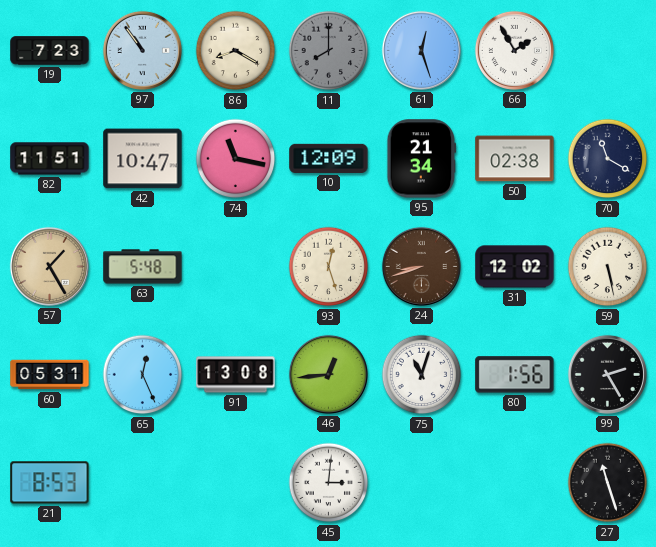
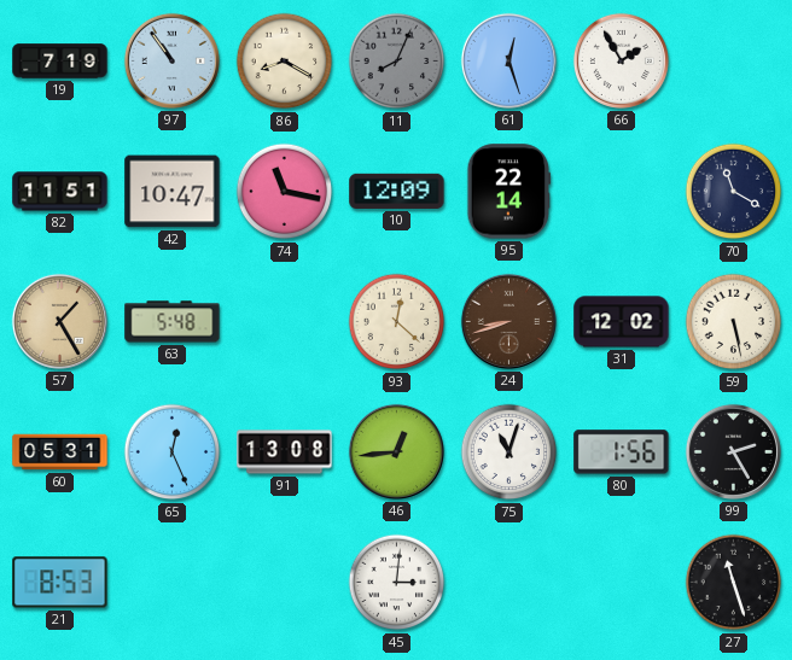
19: 7:23 -> 7:19 (60, 62)
11: 8:00 -> 8:04 (397, 62)
95: 21:34 -> 22:14 (509, 192)
50: 02:38 -> none (515, 159)
93: 12:27 -> 12:22 (397, 322)
